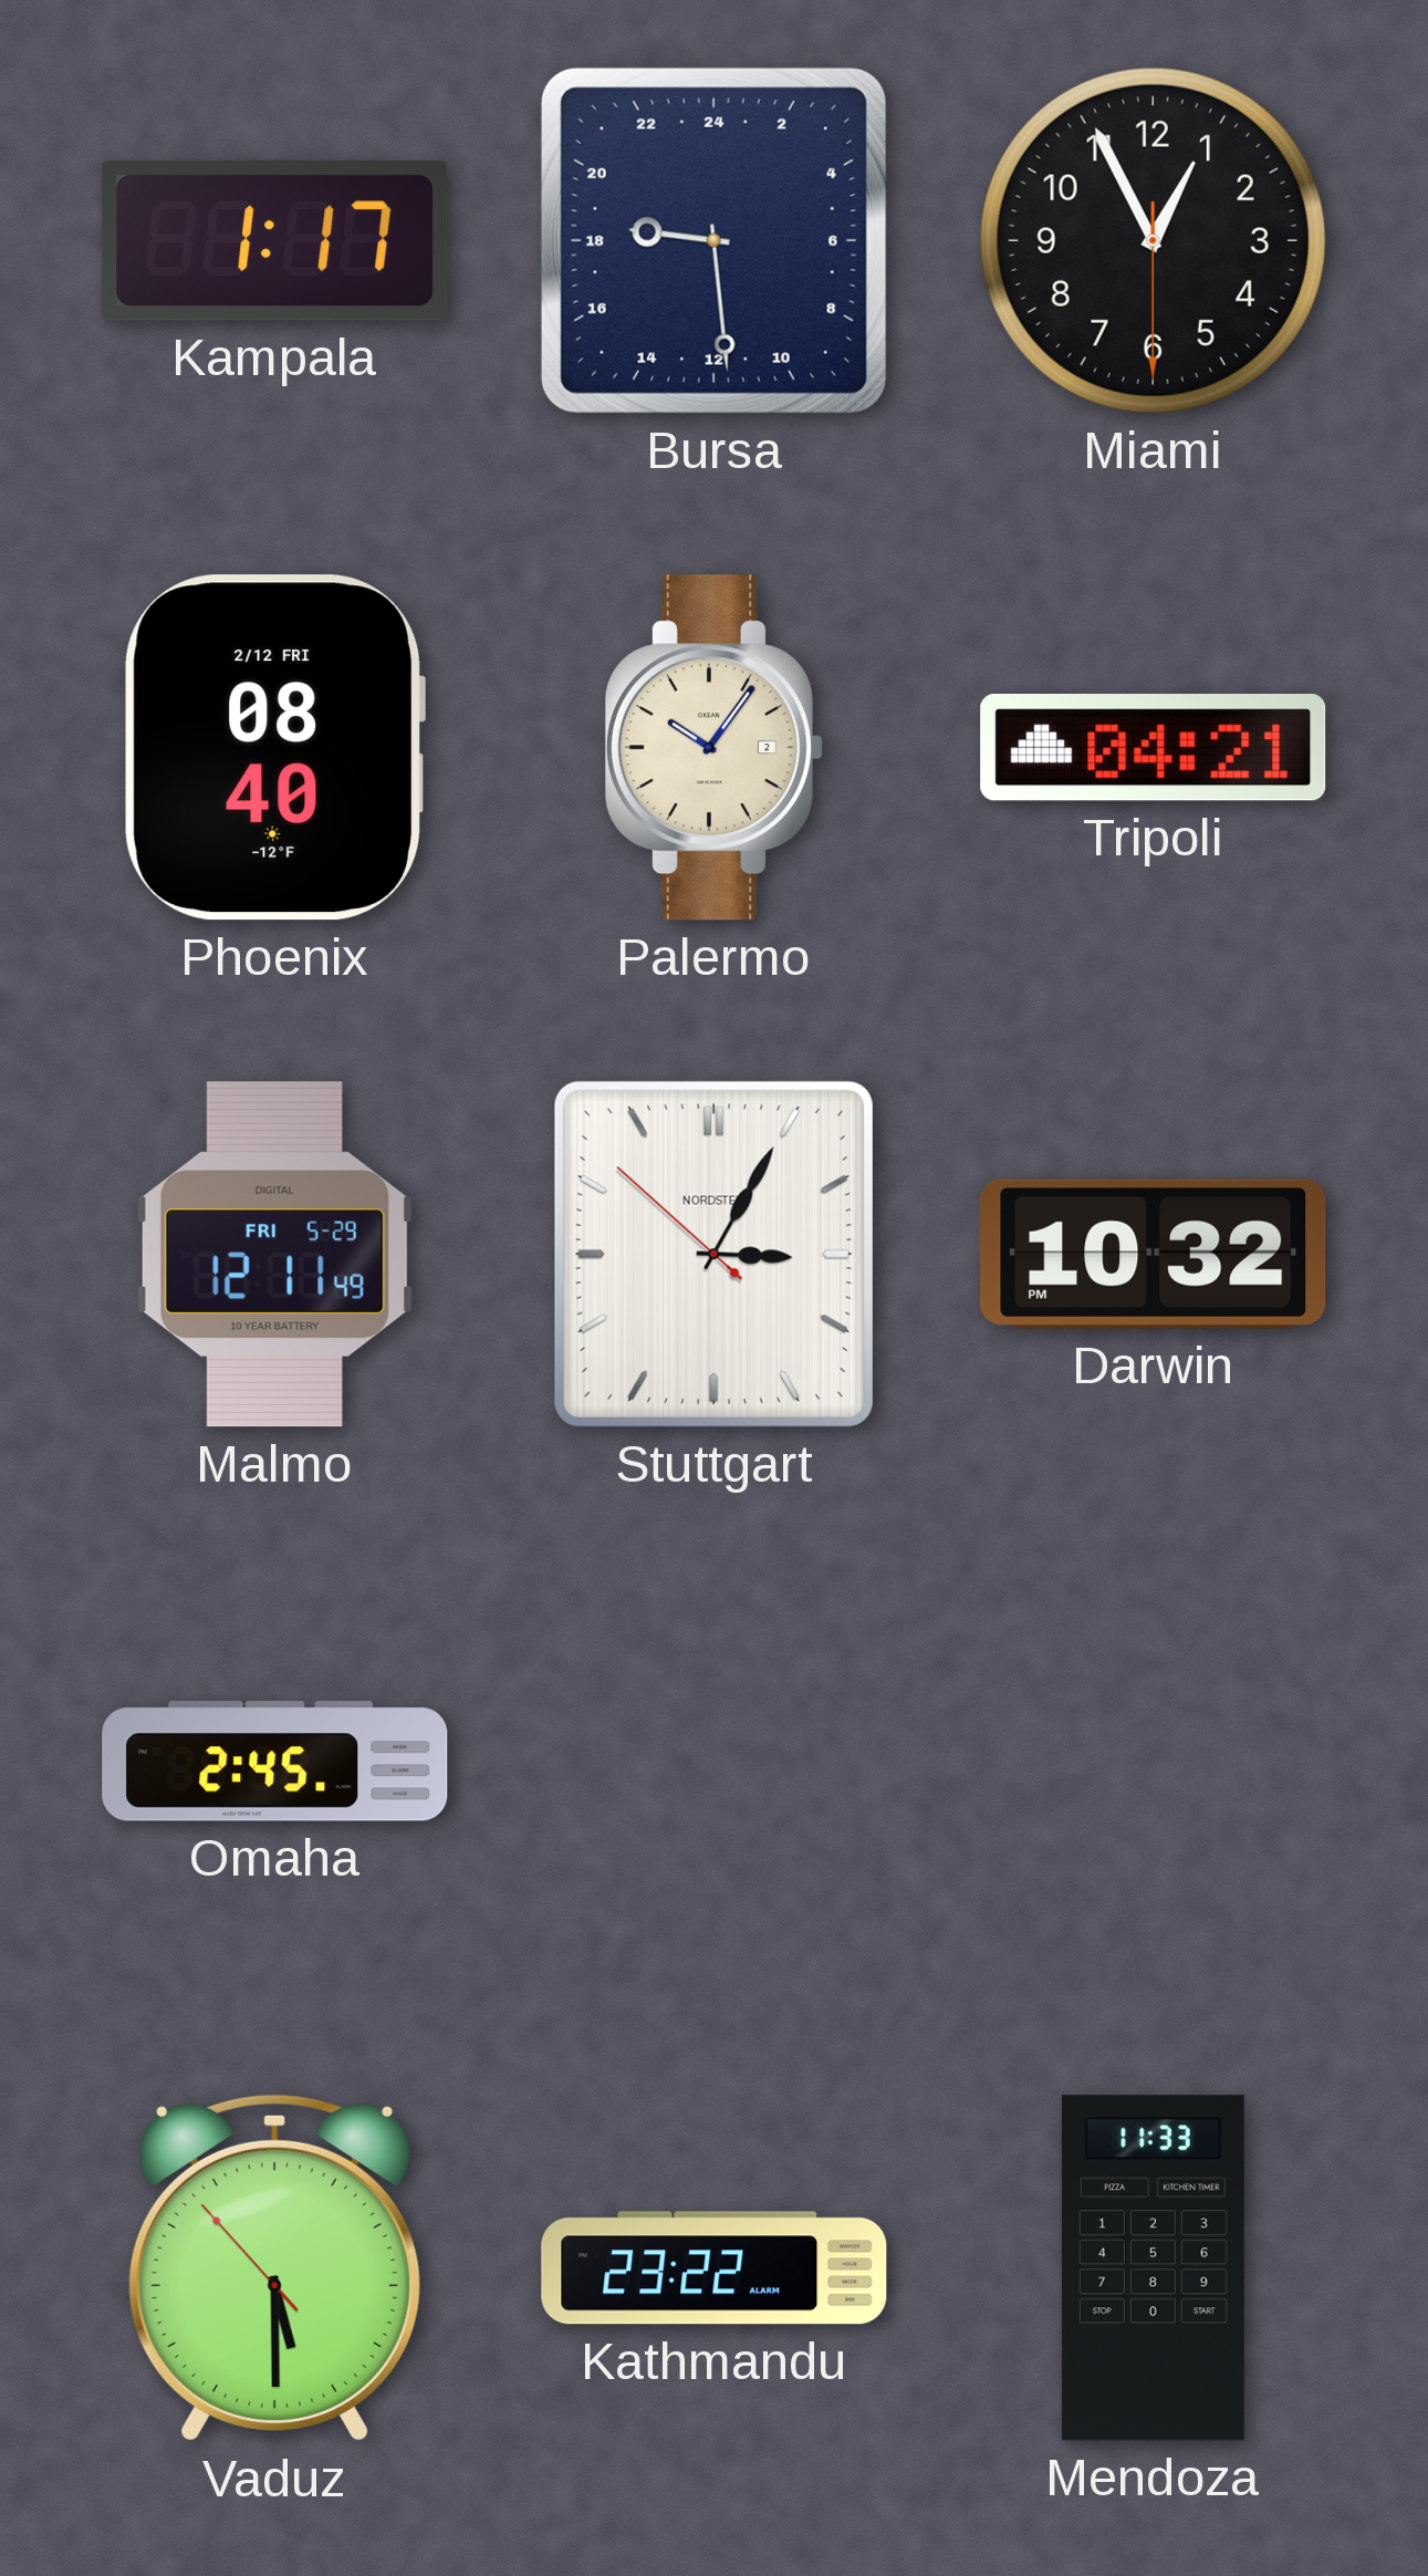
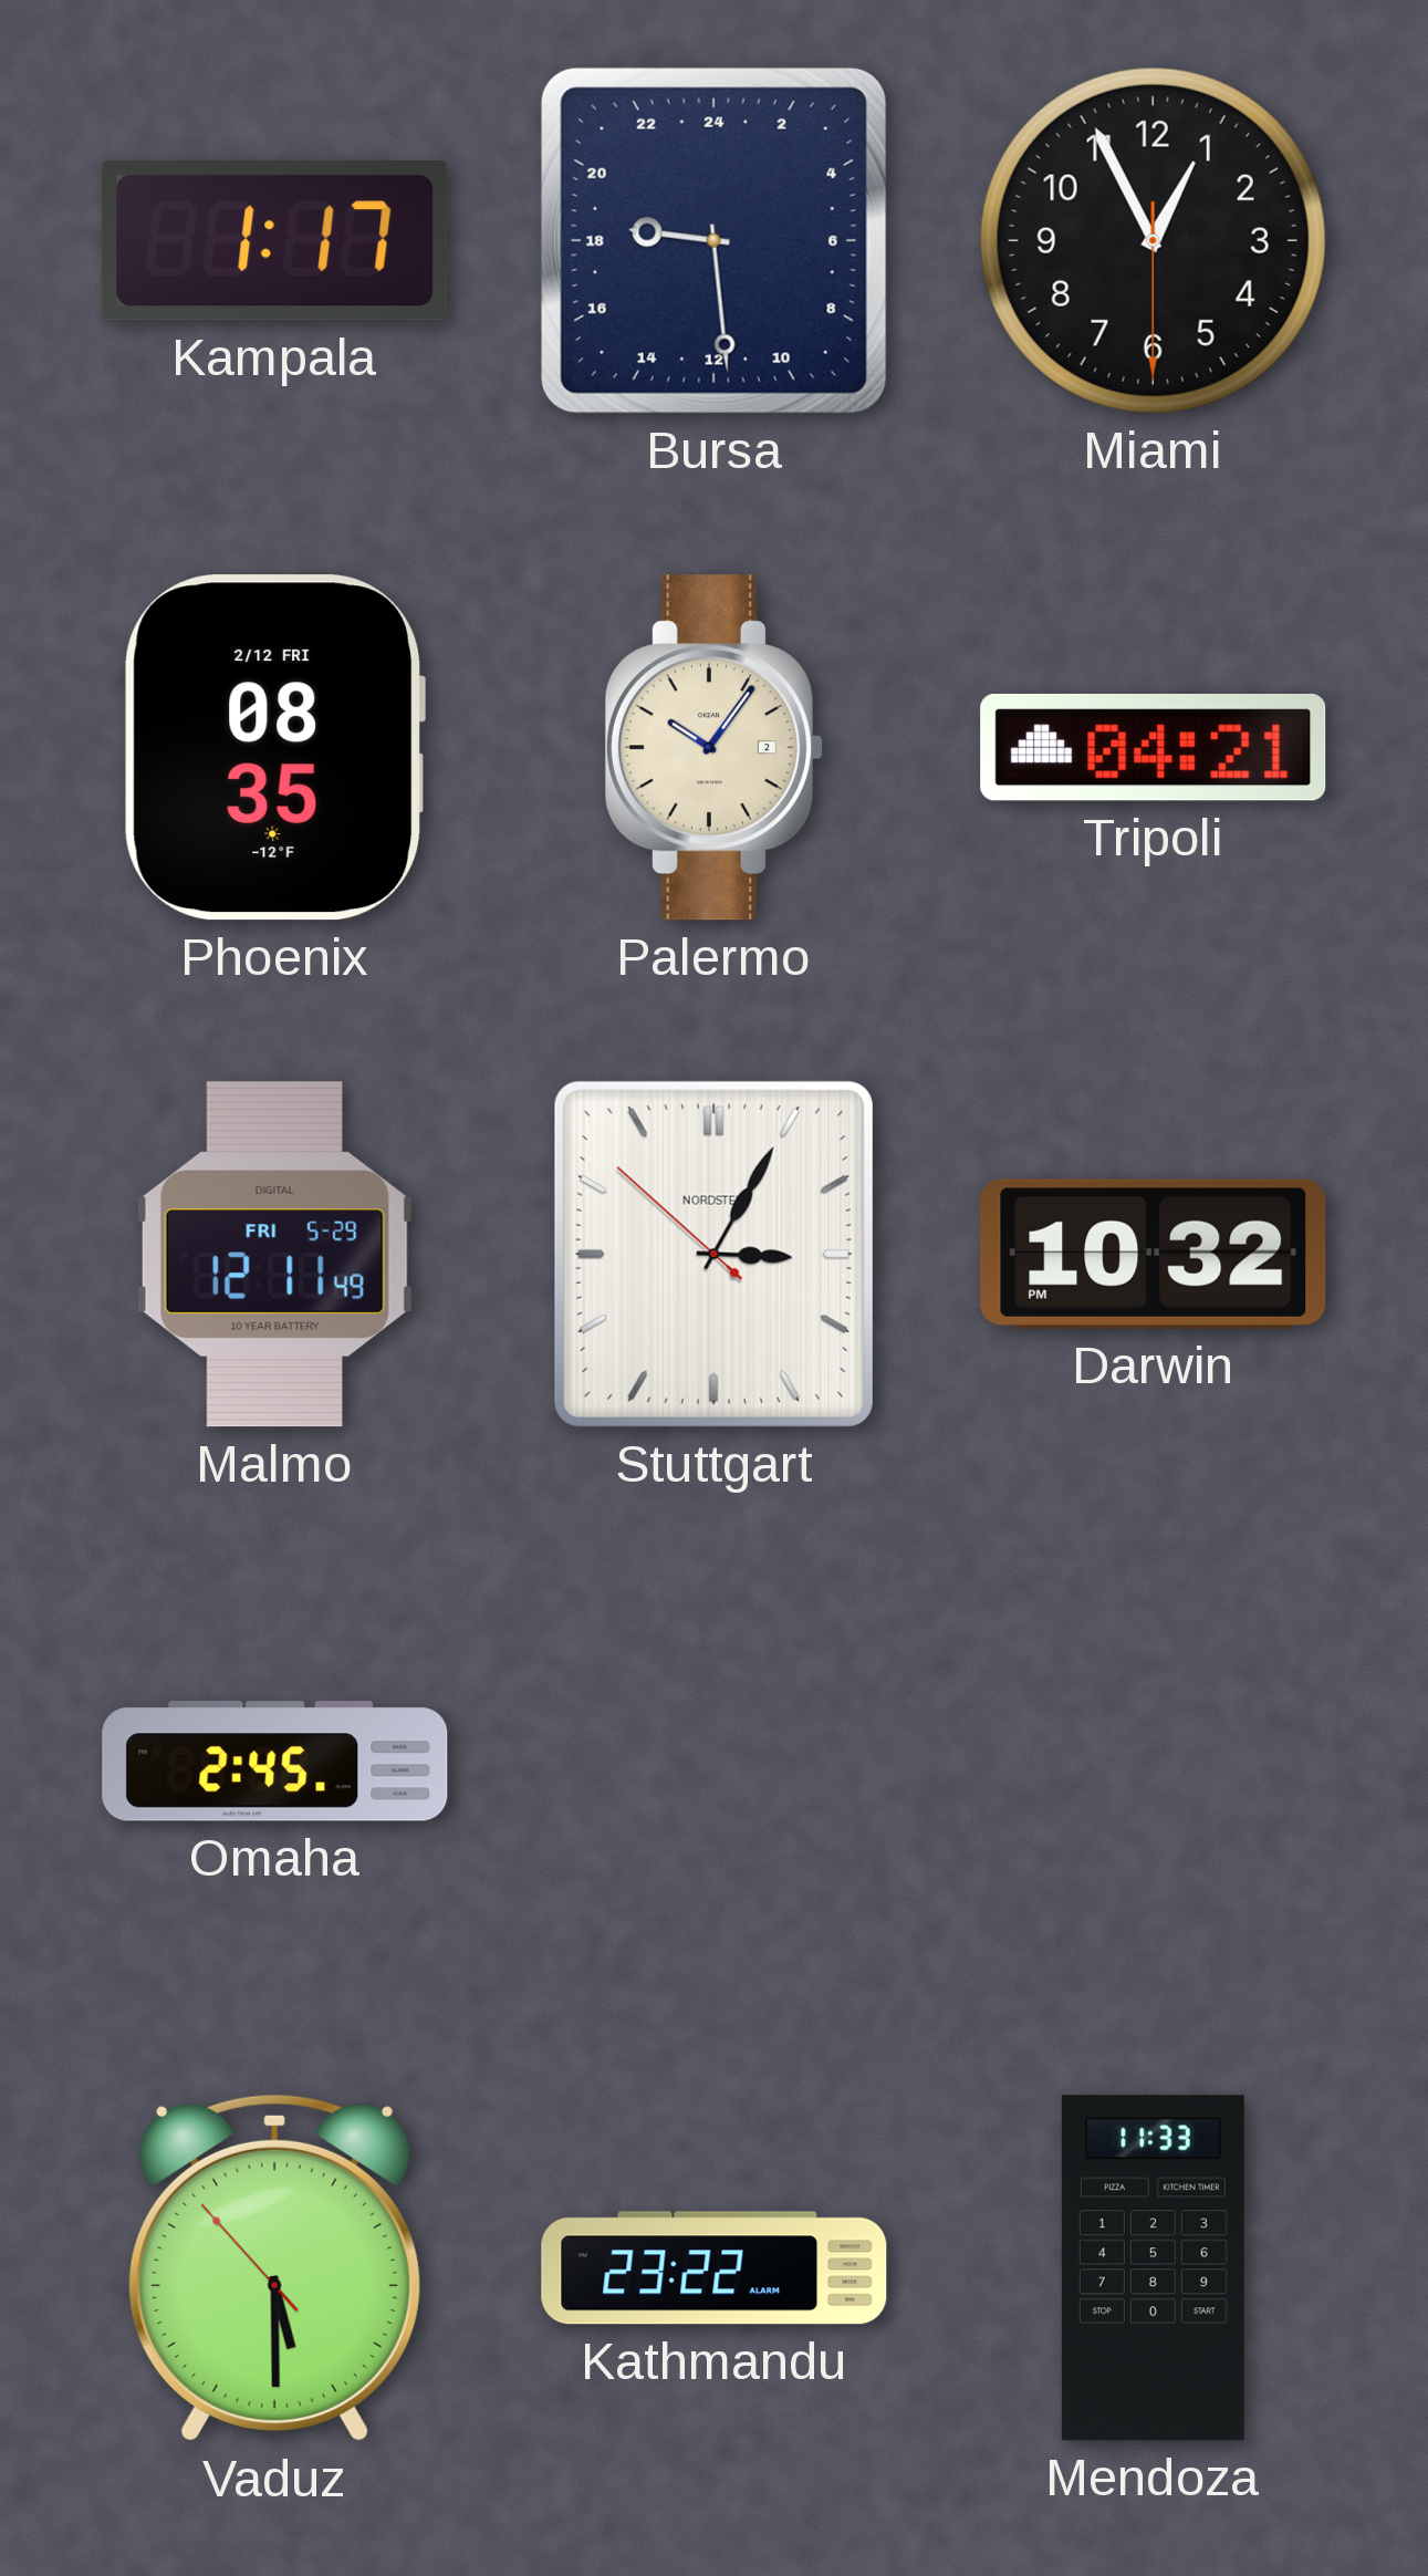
Phoenix: 08:40 -> 08:35 (273, 748)
